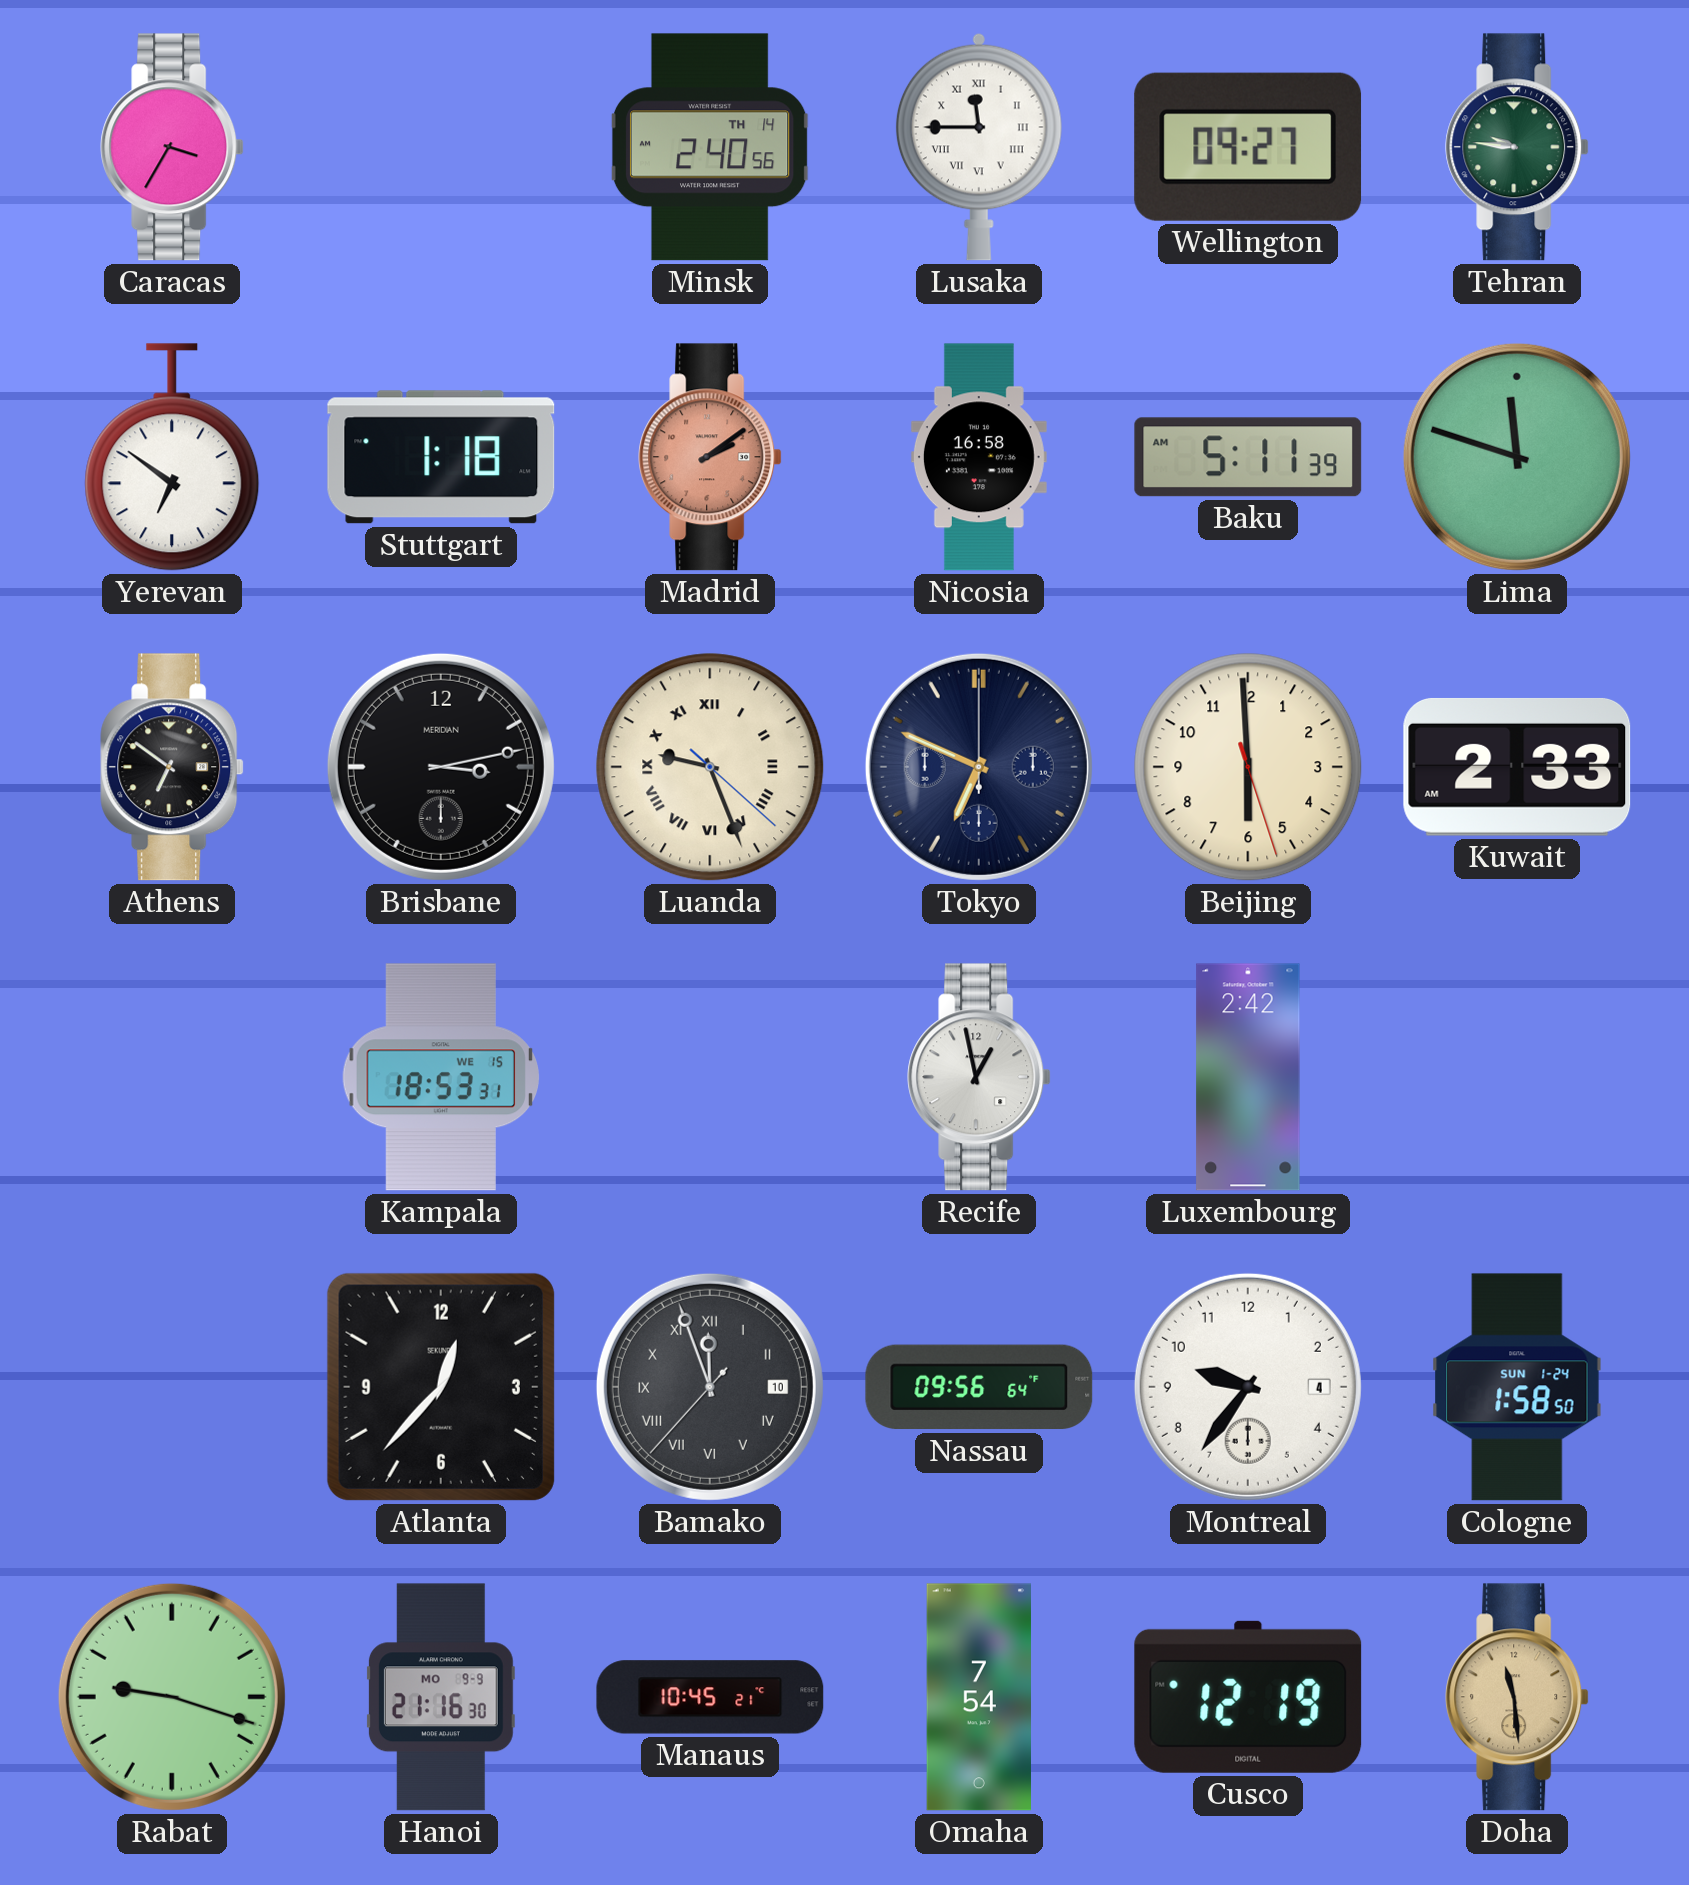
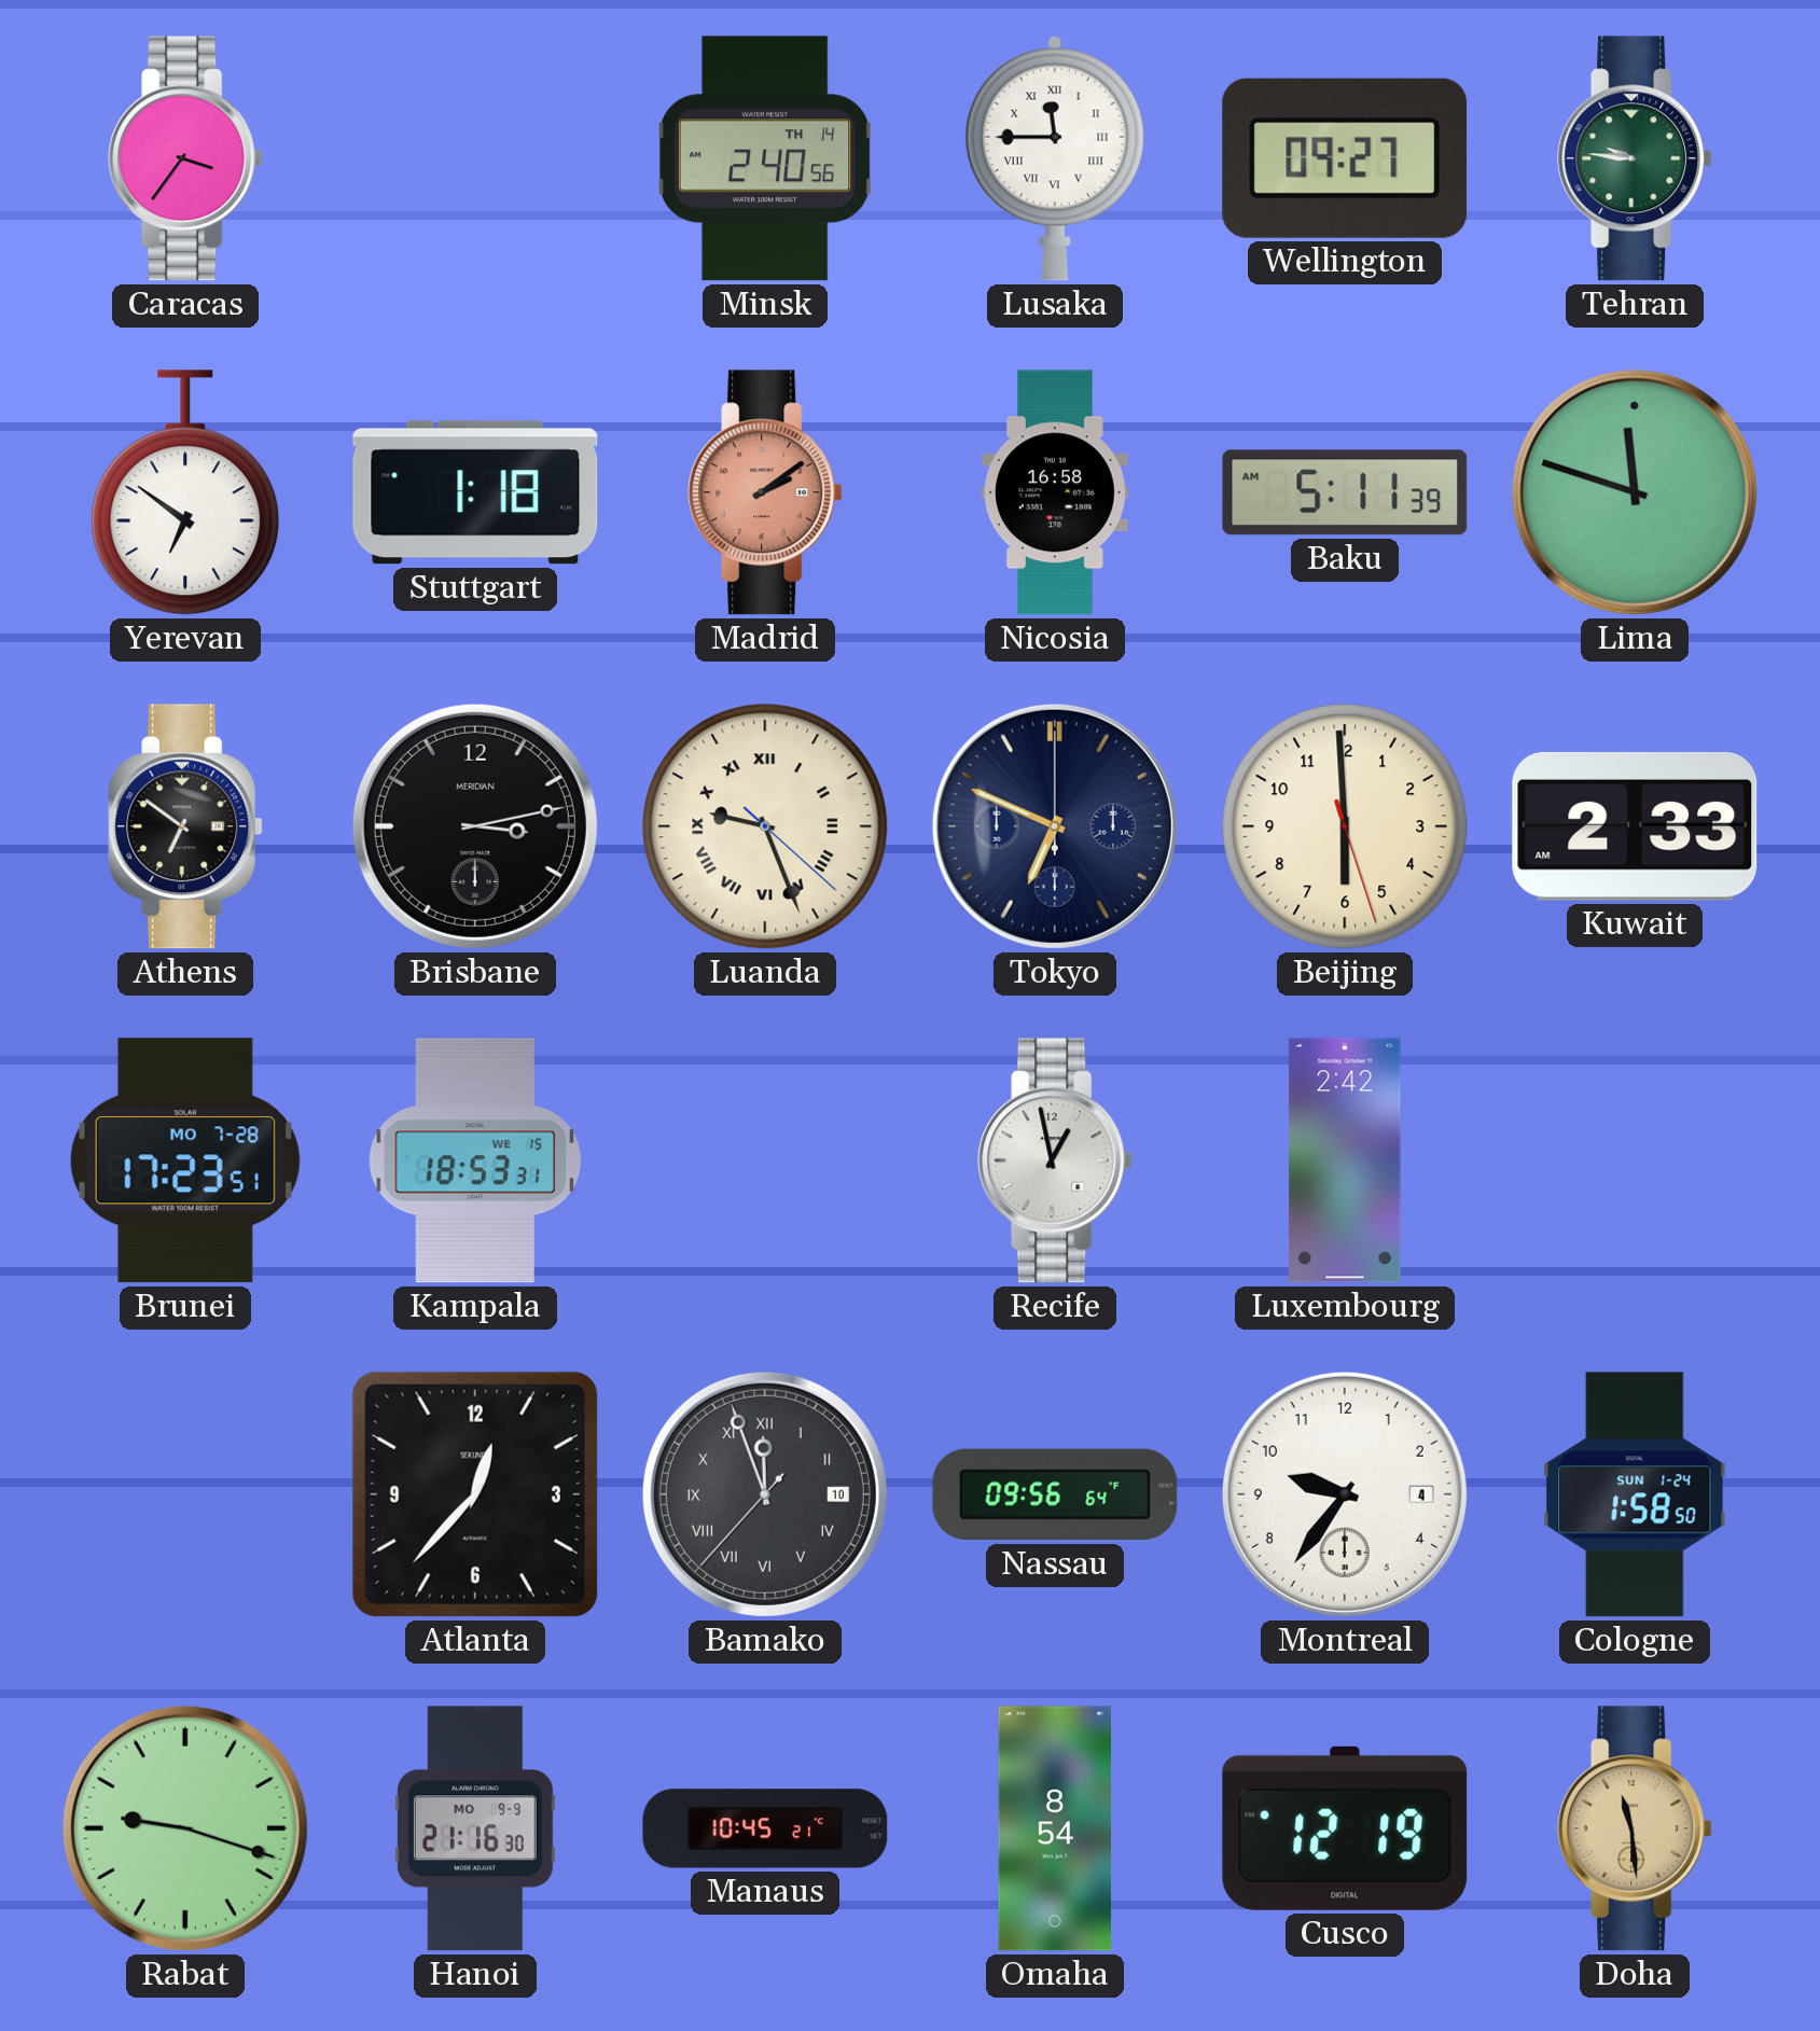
Caracas: 3:35 -> 3:36 (185, 158)
Brunei: none -> 17:23 (185, 1160)
Omaha: 7:54 -> 8:54 (1054, 1828)
